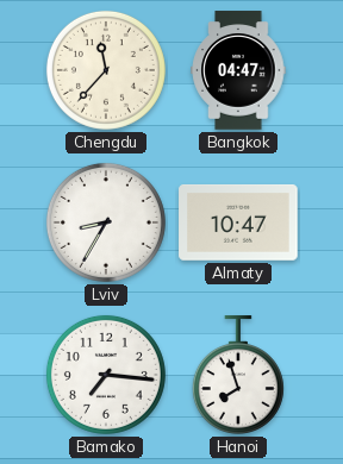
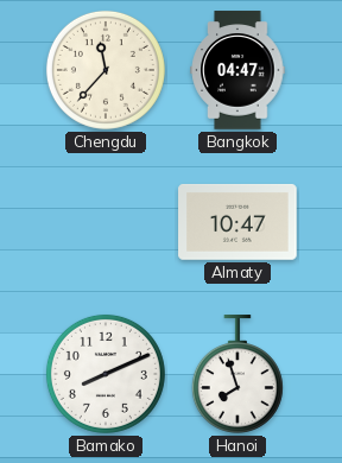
Lviv: 8:35 -> none (106, 222)
Bamako: 7:16 -> 8:11 (106, 374)
